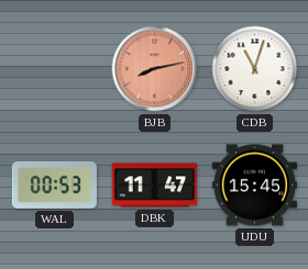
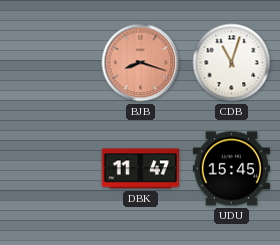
BJB: 8:13 -> 8:18 (141, 63)
WAL: 00:53 -> none (54, 184)
